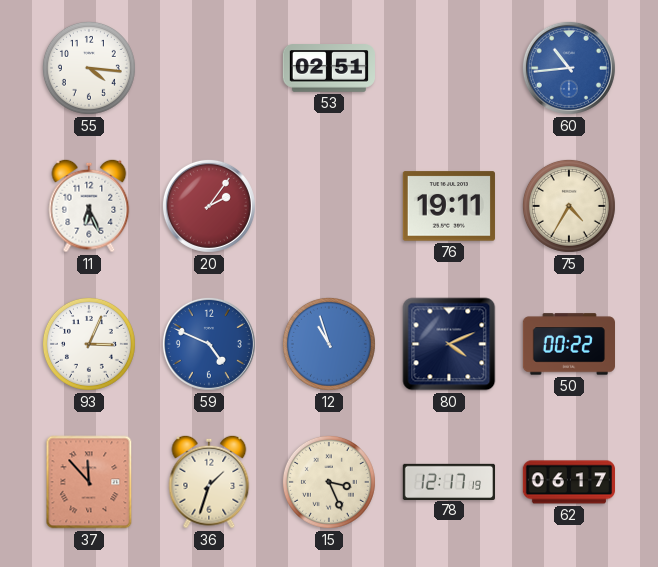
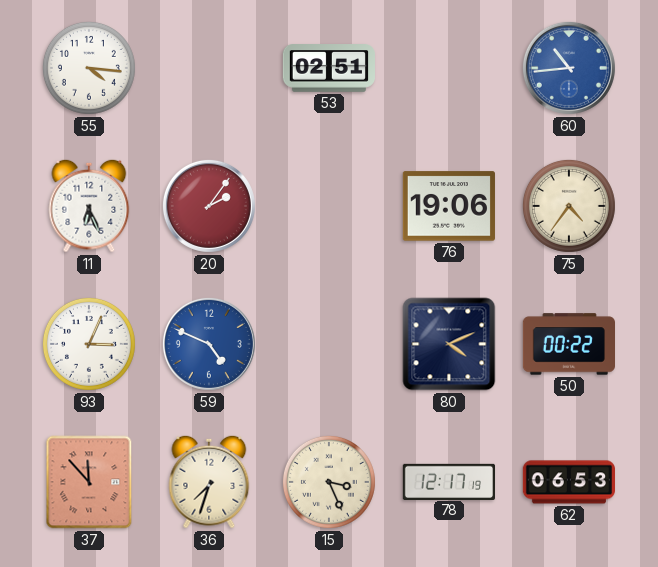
76: 19:11 -> 19:06 (449, 206)
75: 4:35 -> 4:36 (569, 206)
12: 10:57 -> none (329, 344)
36: 1:33 -> 7:33 (209, 482)
62: 06:17 -> 06:53 (568, 482)
